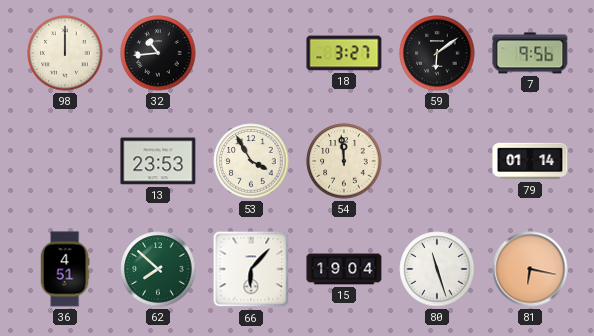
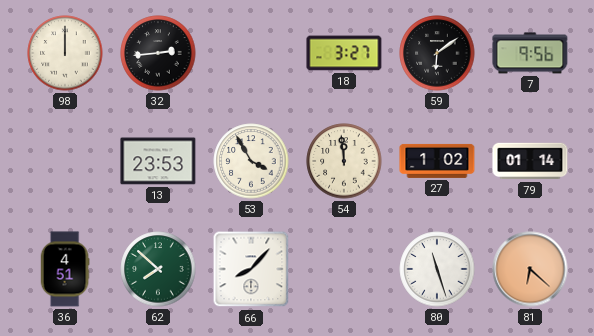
32: 10:44 -> 2:44 (158, 53)
27: none -> 1:02 (437, 161)
66: 6:07 -> 8:07 (251, 269)
15: 19:04 -> none (344, 269)
81: 6:17 -> 6:22 (530, 269)
